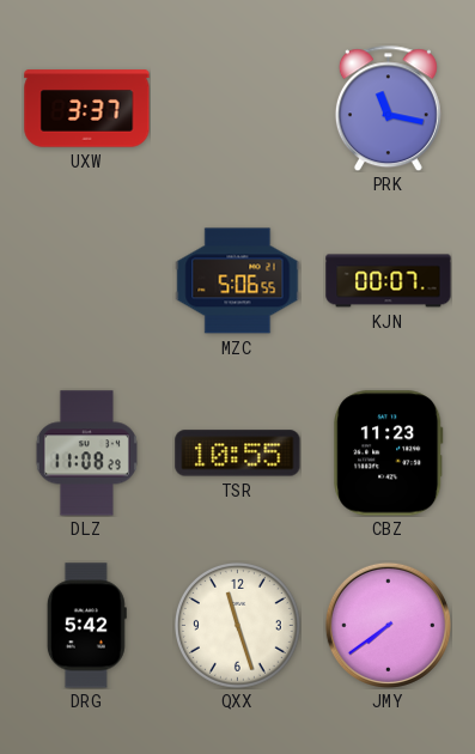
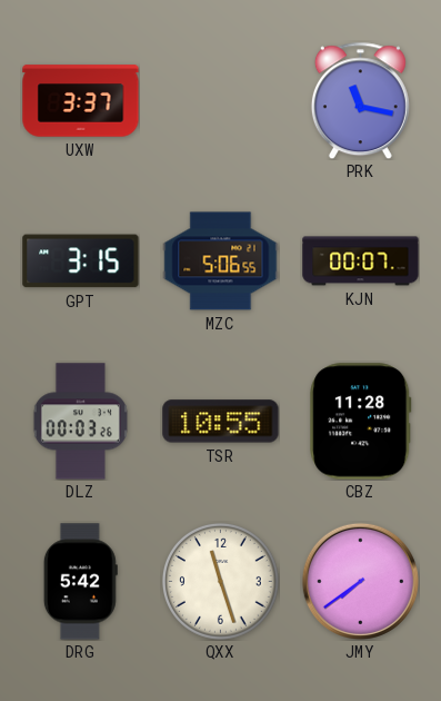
GPT: none -> 3:15 (81, 261)
DLZ: 11:08 -> 00:03 (80, 422)
CBZ: 11:23 -> 11:28 (361, 422)
